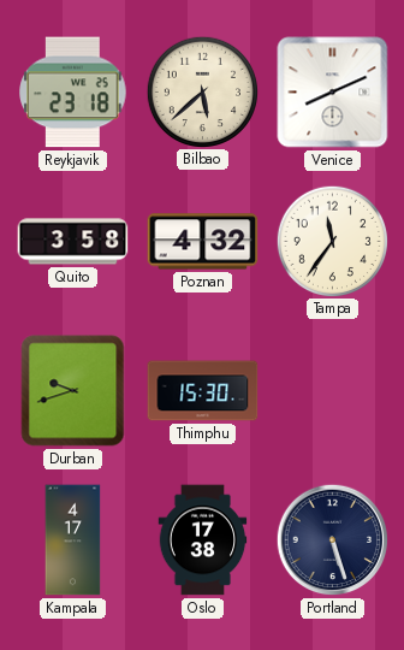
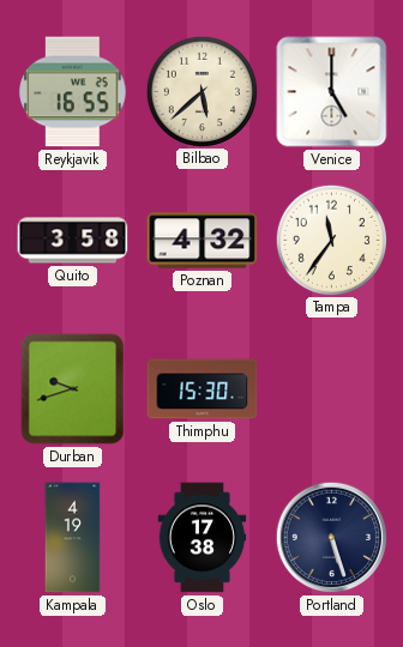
Reykjavik: 23:18 -> 16:55 (73, 92)
Venice: 8:11 -> 5:00 (332, 92)
Kampala: 4:17 -> 4:19 (73, 538)
